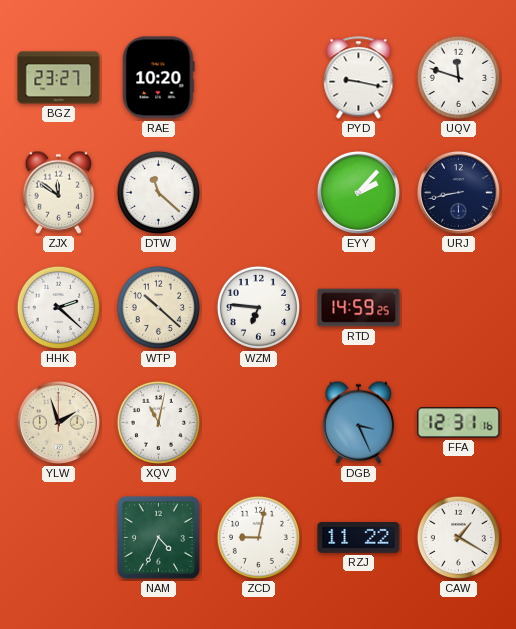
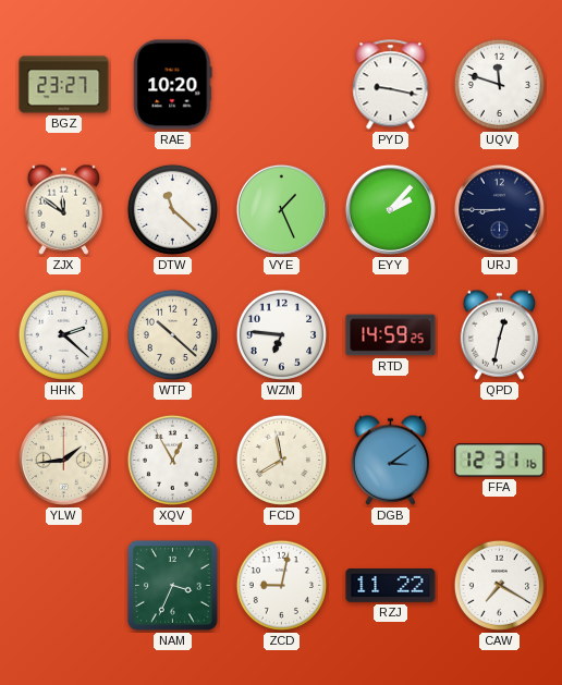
VYE: none -> 1:26 (281, 209)
URJ: 8:43 -> 8:45 (499, 209)
QPD: none -> 12:32 (500, 334)
YLW: 1:57 -> 1:44 (63, 460)
XQV: 11:02 -> 12:55 (172, 460)
FCD: none -> 7:58 (281, 460)
DGB: 3:26 -> 3:09 (391, 460)
NAM: 4:34 -> 3:34 (172, 585)
CAW: 1:20 -> 7:20 (499, 585)
